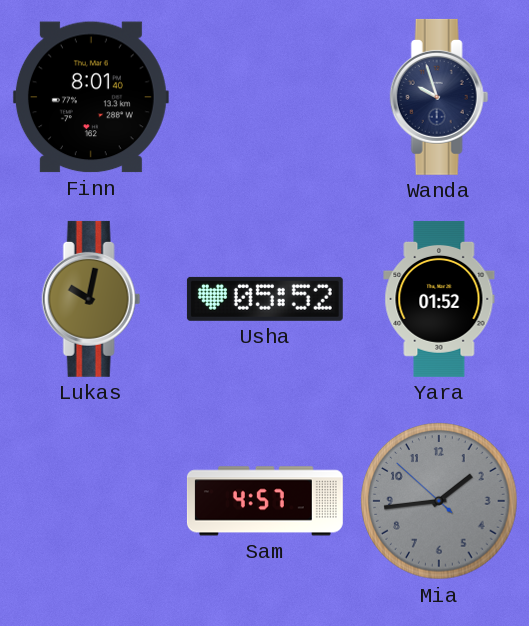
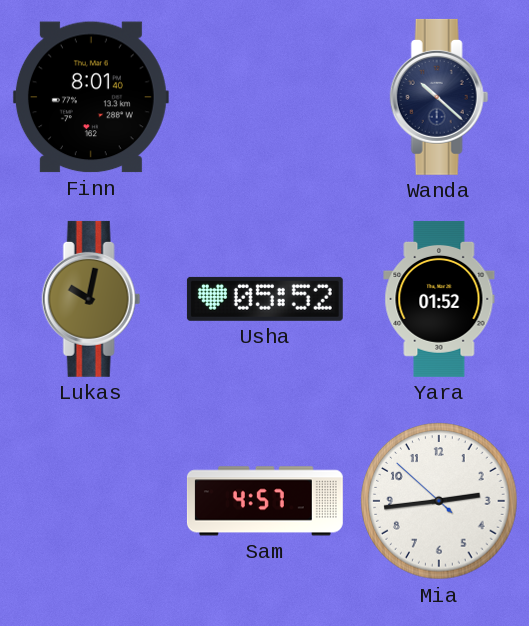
Wanda: 9:57 -> 10:22 (439, 97)
Mia: 1:43 -> 2:43 (439, 501)
Mia dial: grey -> white (439, 501)
